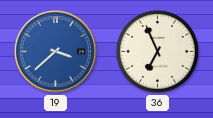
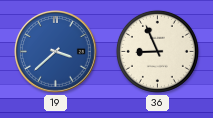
36: 6:56 -> 8:56 (157, 51)
